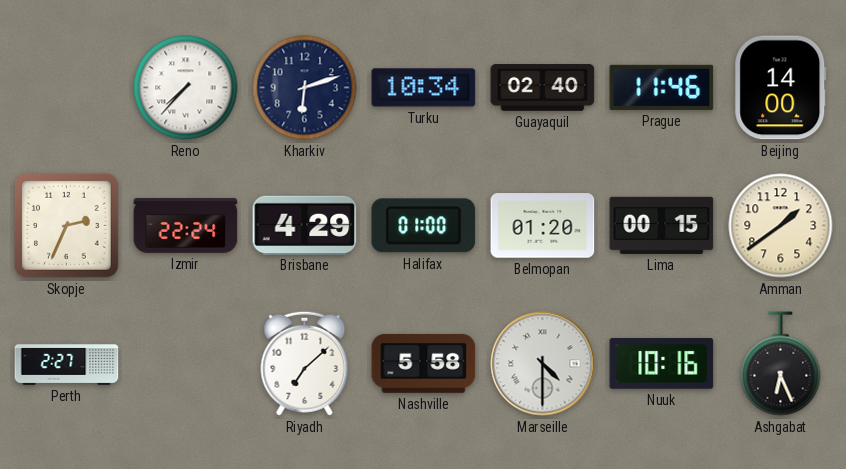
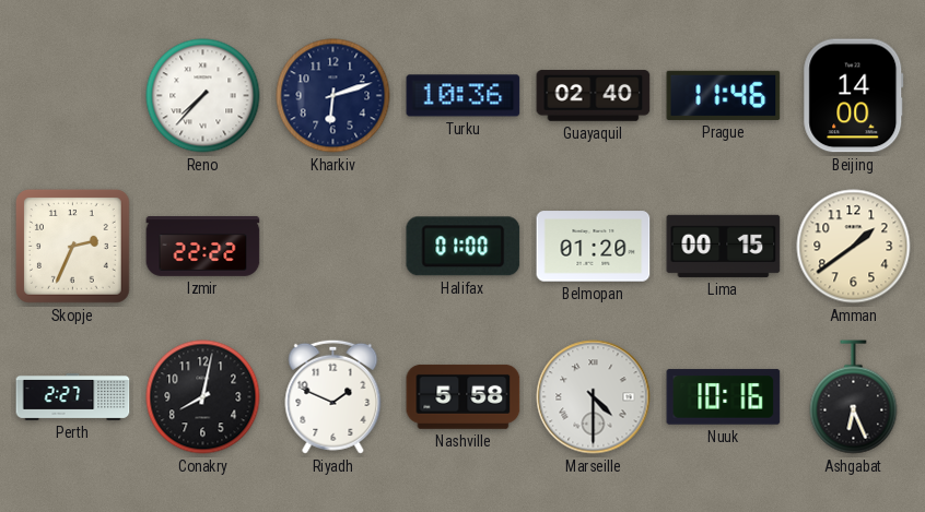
Turku: 10:34 -> 10:36 (464, 96)
Izmir: 22:24 -> 22:22 (203, 247)
Brisbane: 4:29 -> none (305, 225)
Conakry: none -> 8:02 (203, 397)
Riyadh: 7:08 -> 1:49 (333, 396)
